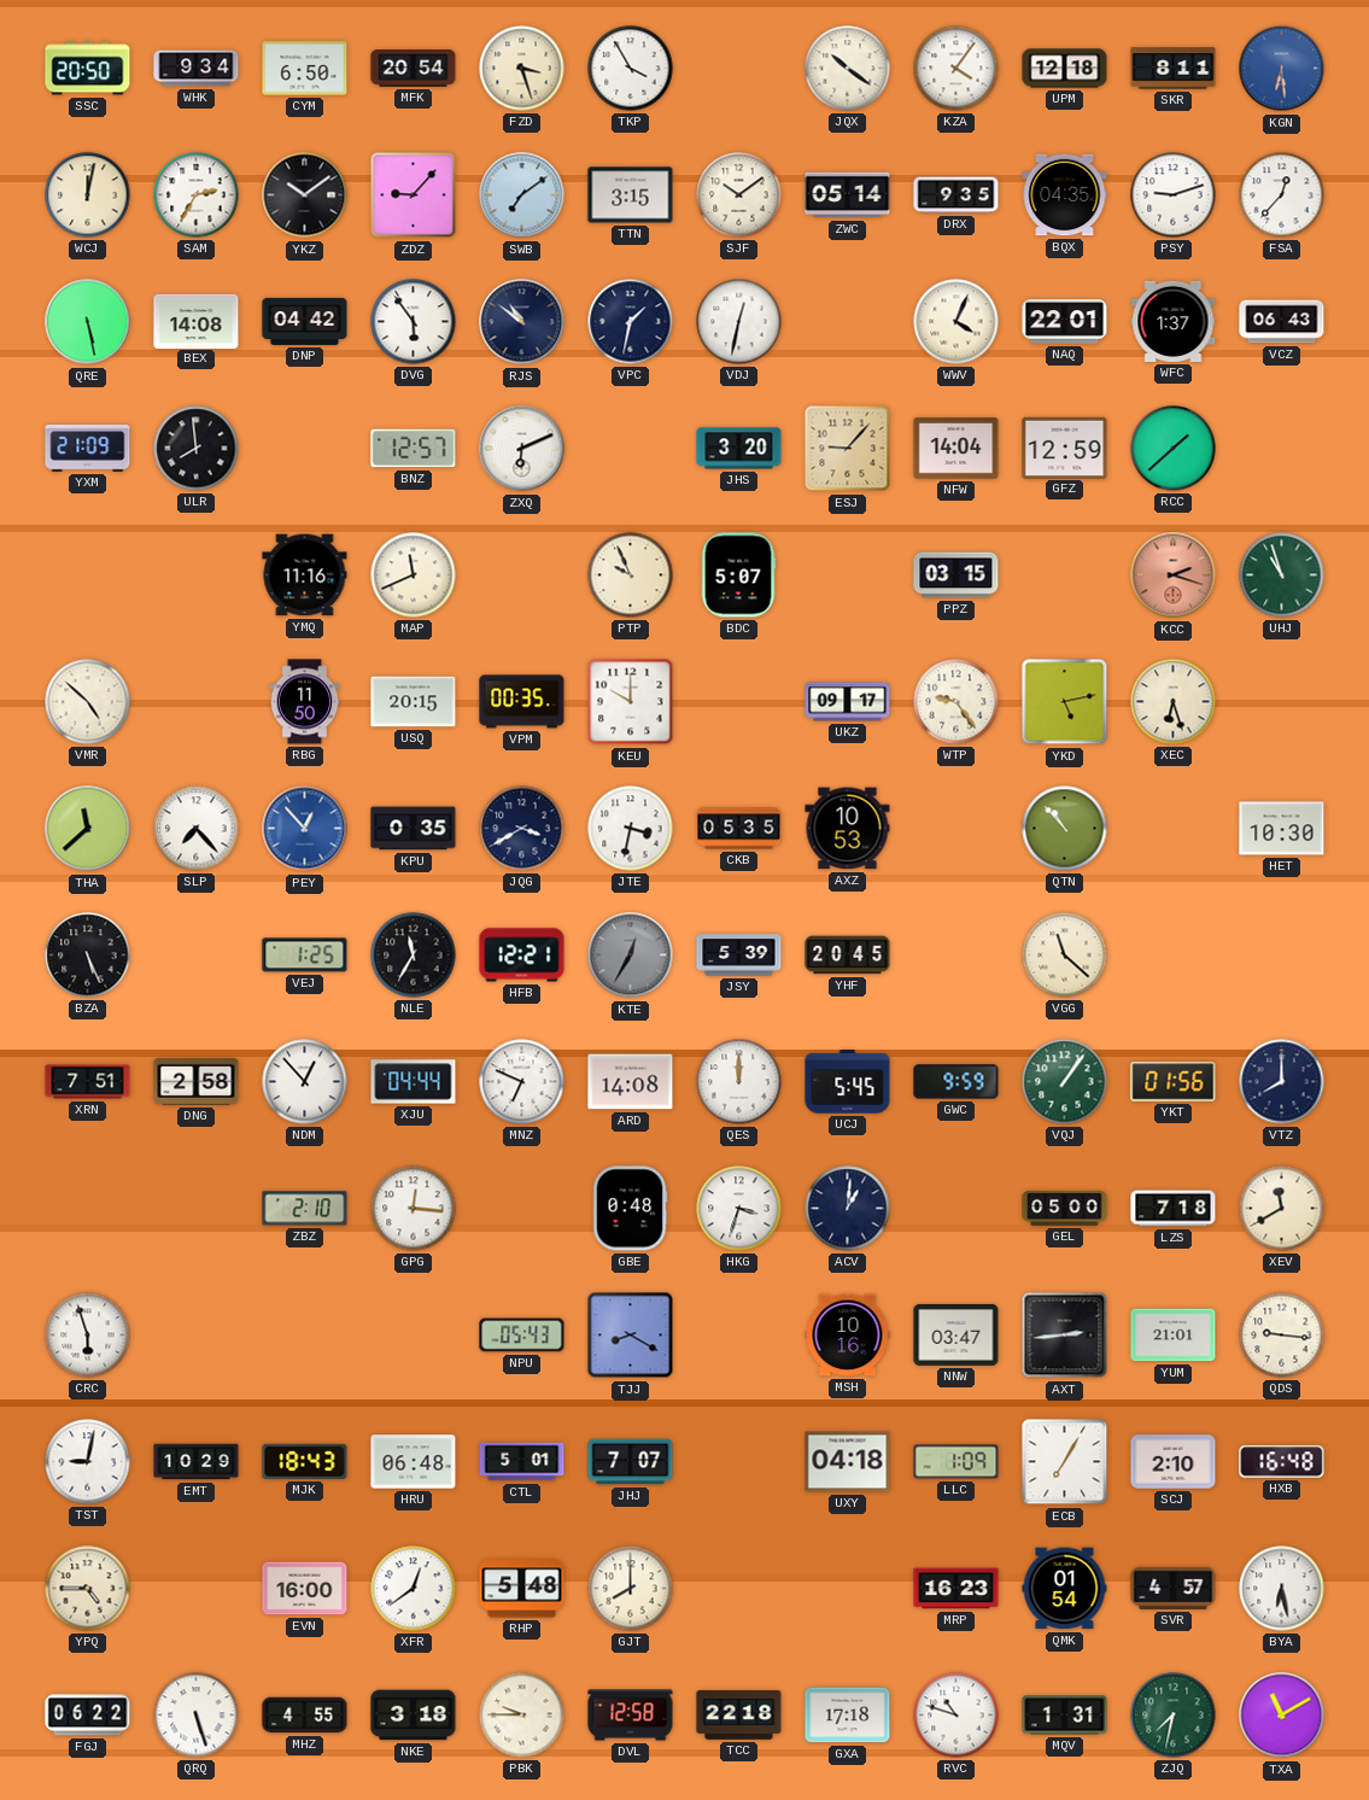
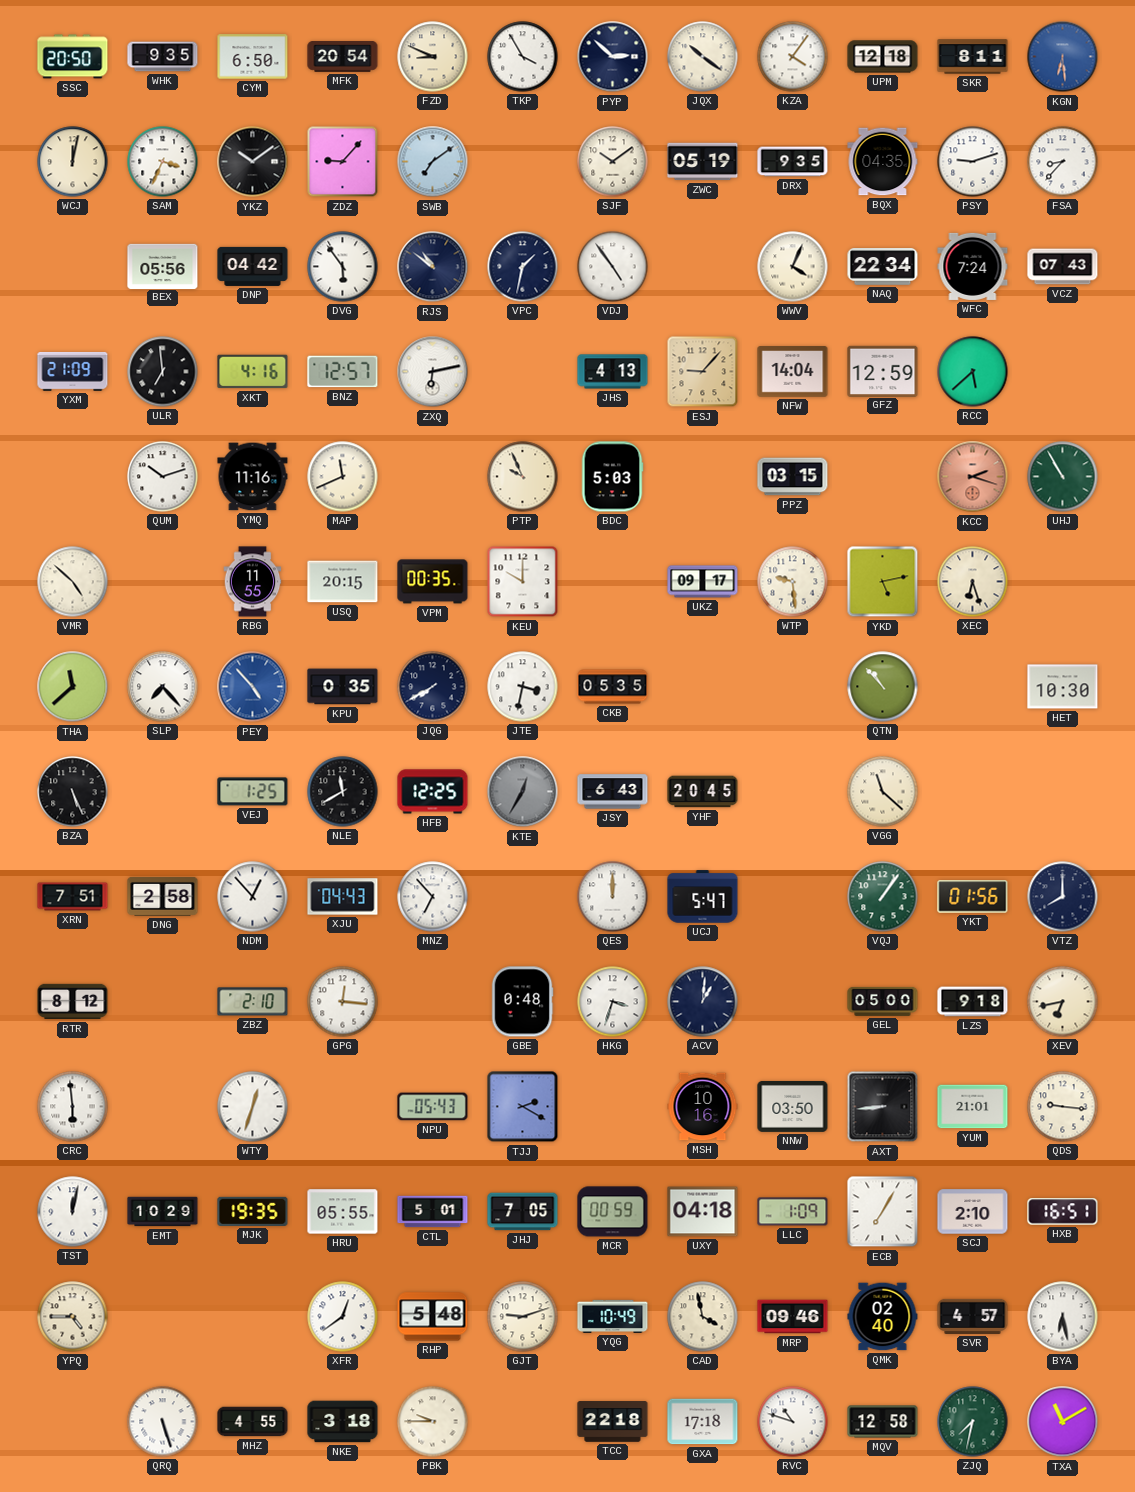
WHK: 9:34 -> 9:35 (163, 57)
FZD: 3:27 -> 8:49 (433, 57)
PYP: none -> 2:52 (613, 57)
SAM: 2:35 -> 3:34 (163, 162)
TTN: 3:15 -> none (631, 195)
ZWC: 05:14 -> 05:19 (703, 162)
FSA: 12:37 -> 8:37 (1063, 162)
QRE: 5:28 -> none (88, 322)
BEX: 14:08 -> 05:56 (163, 266)
VDJ: 12:32 -> 4:54 (613, 267)
NAQ: 22:01 -> 22:34 (883, 267)
WFC: 1:37 -> 7:24 (973, 266)
VCZ: 06:43 -> 07:43 (1063, 267)
ULR: 7:59 -> 6:59 (163, 372)
XKT: none -> 4:16 (253, 372)
ZXQ: 6:11 -> 6:13 (433, 372)
JHS: 3:20 -> 4:13 (613, 372)
RCC: 1:38 -> 5:38 (973, 372)
QUM: none -> 10:12 (163, 477)
BDC: 5:07 -> 5:03 (612, 477)
UHJ: 10:57 -> 10:55 (1063, 477)
RBG: 11:50 -> 11:55 (253, 582)
WTP: 9:24 -> 9:29 (793, 582)
PEY: 12:53 -> 4:53 (253, 687)
JQG: 3:40 -> 7:40 (433, 687)
AXZ: 10:53 -> none (848, 829)
NLE: 11:35 -> 11:40 (343, 792)
HFB: 12:21 -> 12:25 (433, 792)
JSY: 5:39 -> 6:43 (613, 792)
XJU: 04:44 -> 04:43 (343, 897)
MNZ: 6:49 -> 6:53 (433, 897)
ARD: 14:08 -> none (631, 1082)
UCJ: 5:45 -> 5:47 (703, 897)
GWC: 9:59 -> none (956, 1082)
RTR: none -> 8:12 (73, 1002)
LZS: 7:18 -> 9:18 (973, 1002)
XEV: 11:40 -> 6:43 (1063, 1002)
CRC: 5:57 -> 5:59 (73, 1107)
WTY: none -> 12:33 (253, 1107)
TJJ: 8:20 -> 2:20 (523, 1107)
NNW: 03:47 -> 03:50 (793, 1106)
AXT: 2:44 -> 8:44 (883, 1107)
TST: 9:02 -> 12:02 (73, 1212)
MJK: 18:43 -> 19:35 (253, 1211)
HRU: 06:48 -> 05:55 (343, 1212)
JHJ: 7:07 -> 7:05 (523, 1212)
MCR: none -> 00:59 (613, 1212)
HXB: 16:48 -> 16:51 (1063, 1212)
EVN: 16:00 -> none (305, 1589)
GJT: 8:00 -> 9:12 (523, 1317)
YQG: none -> 10:49 (613, 1316)
CAD: none -> 3:58 (703, 1317)
MRP: 16:23 -> 09:46 (793, 1317)
QMK: 01:54 -> 02:40 (883, 1317)
FGJ: 06:22 -> none (88, 1716)
DVL: 12:58 -> none (631, 1716)
MQV: 1:31 -> 12:58 (883, 1422)
